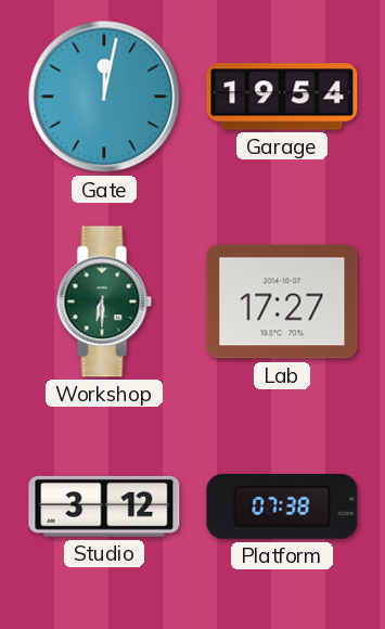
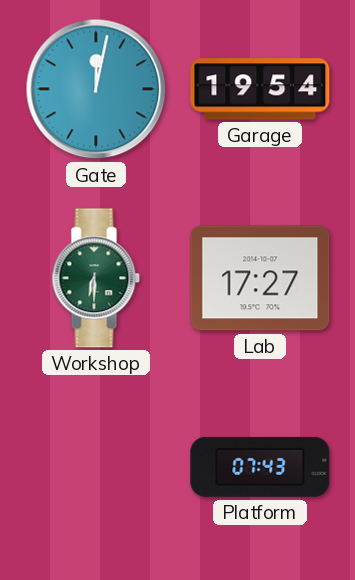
Studio: 3:12 -> none (104, 506)
Platform: 07:38 -> 07:43 (260, 467)
